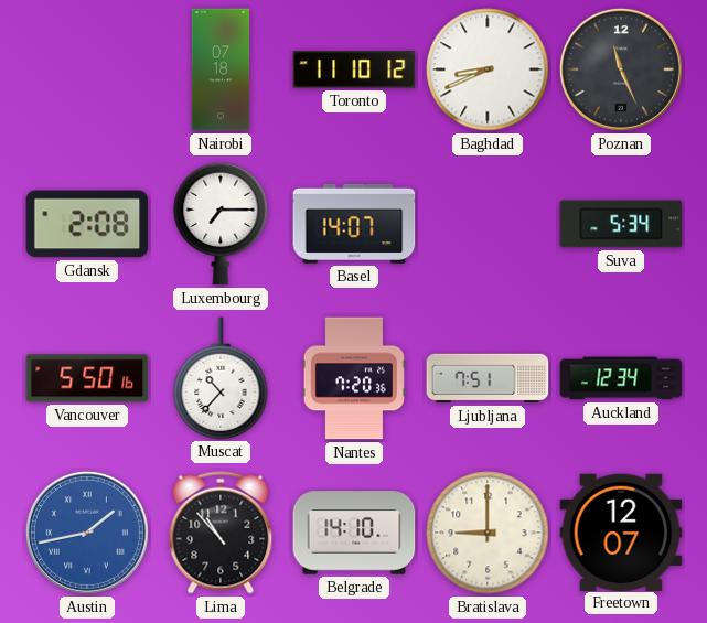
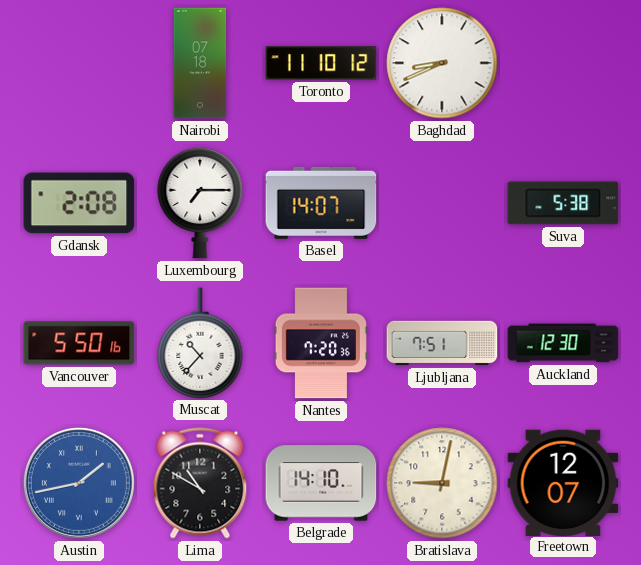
Poznan: 11:26 -> none (621, 69)
Suva: 5:34 -> 5:38 (563, 203)
Auckland: 12:34 -> 12:30 (563, 343)
Lima: 10:53 -> 10:50 (200, 483)
Bratislava: 9:00 -> 9:02 (442, 483)
